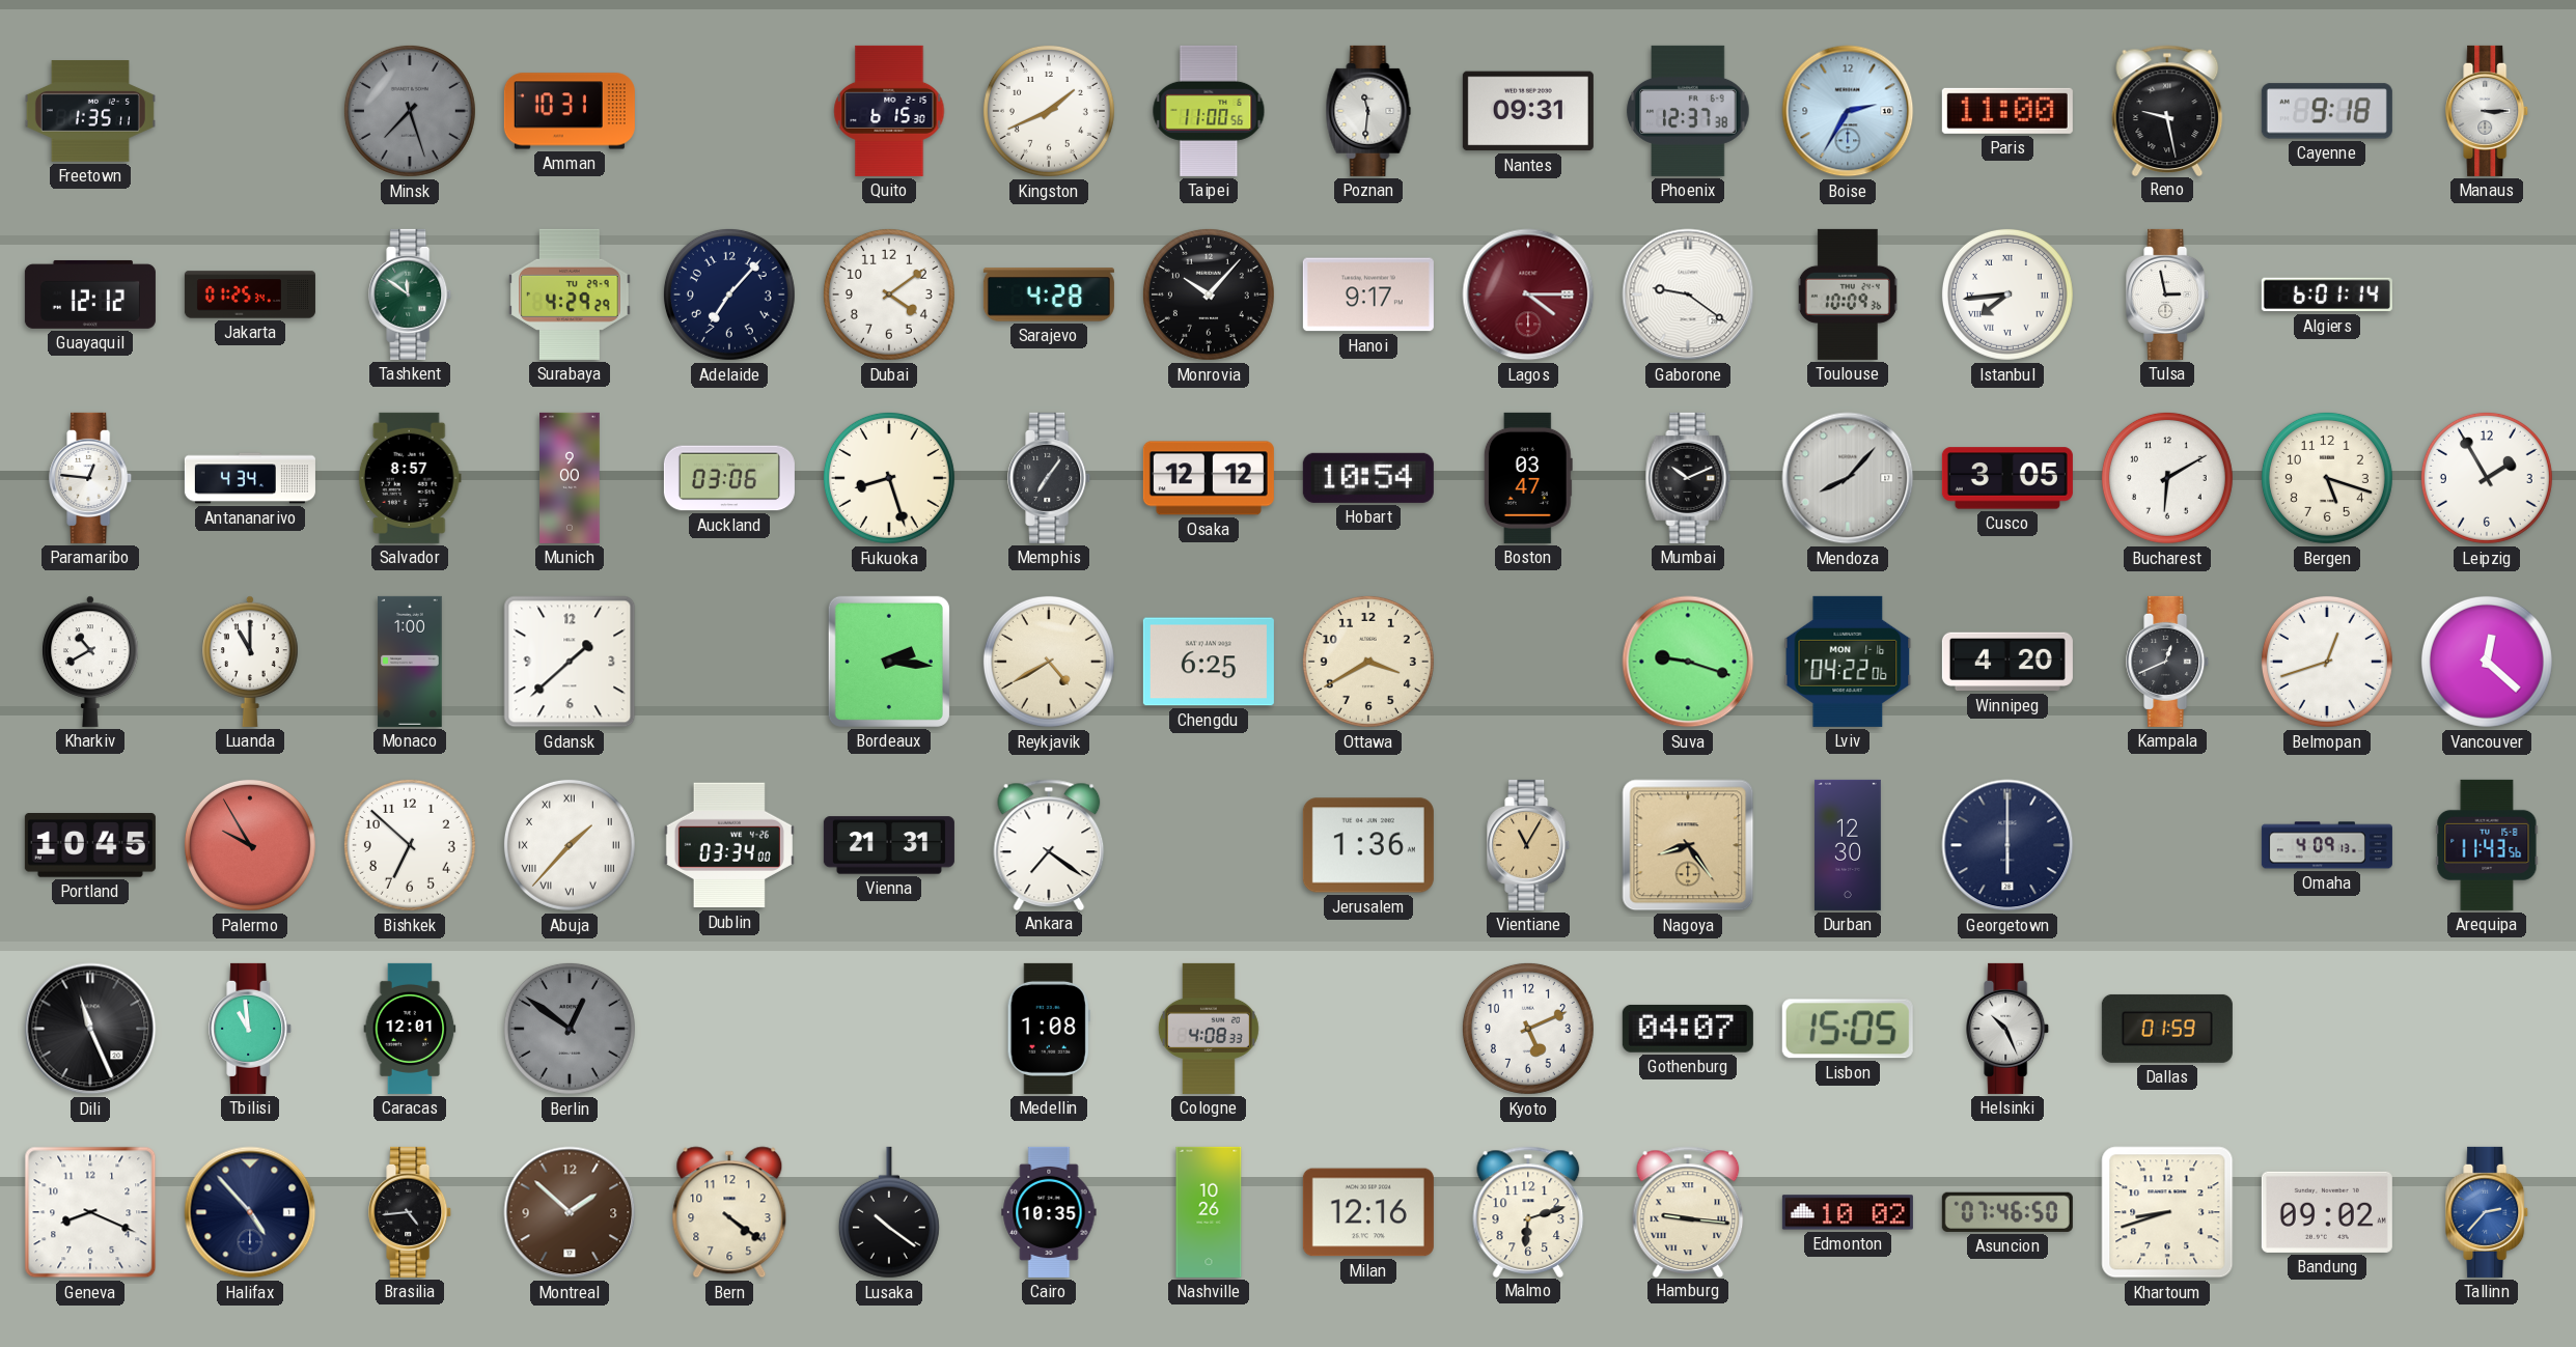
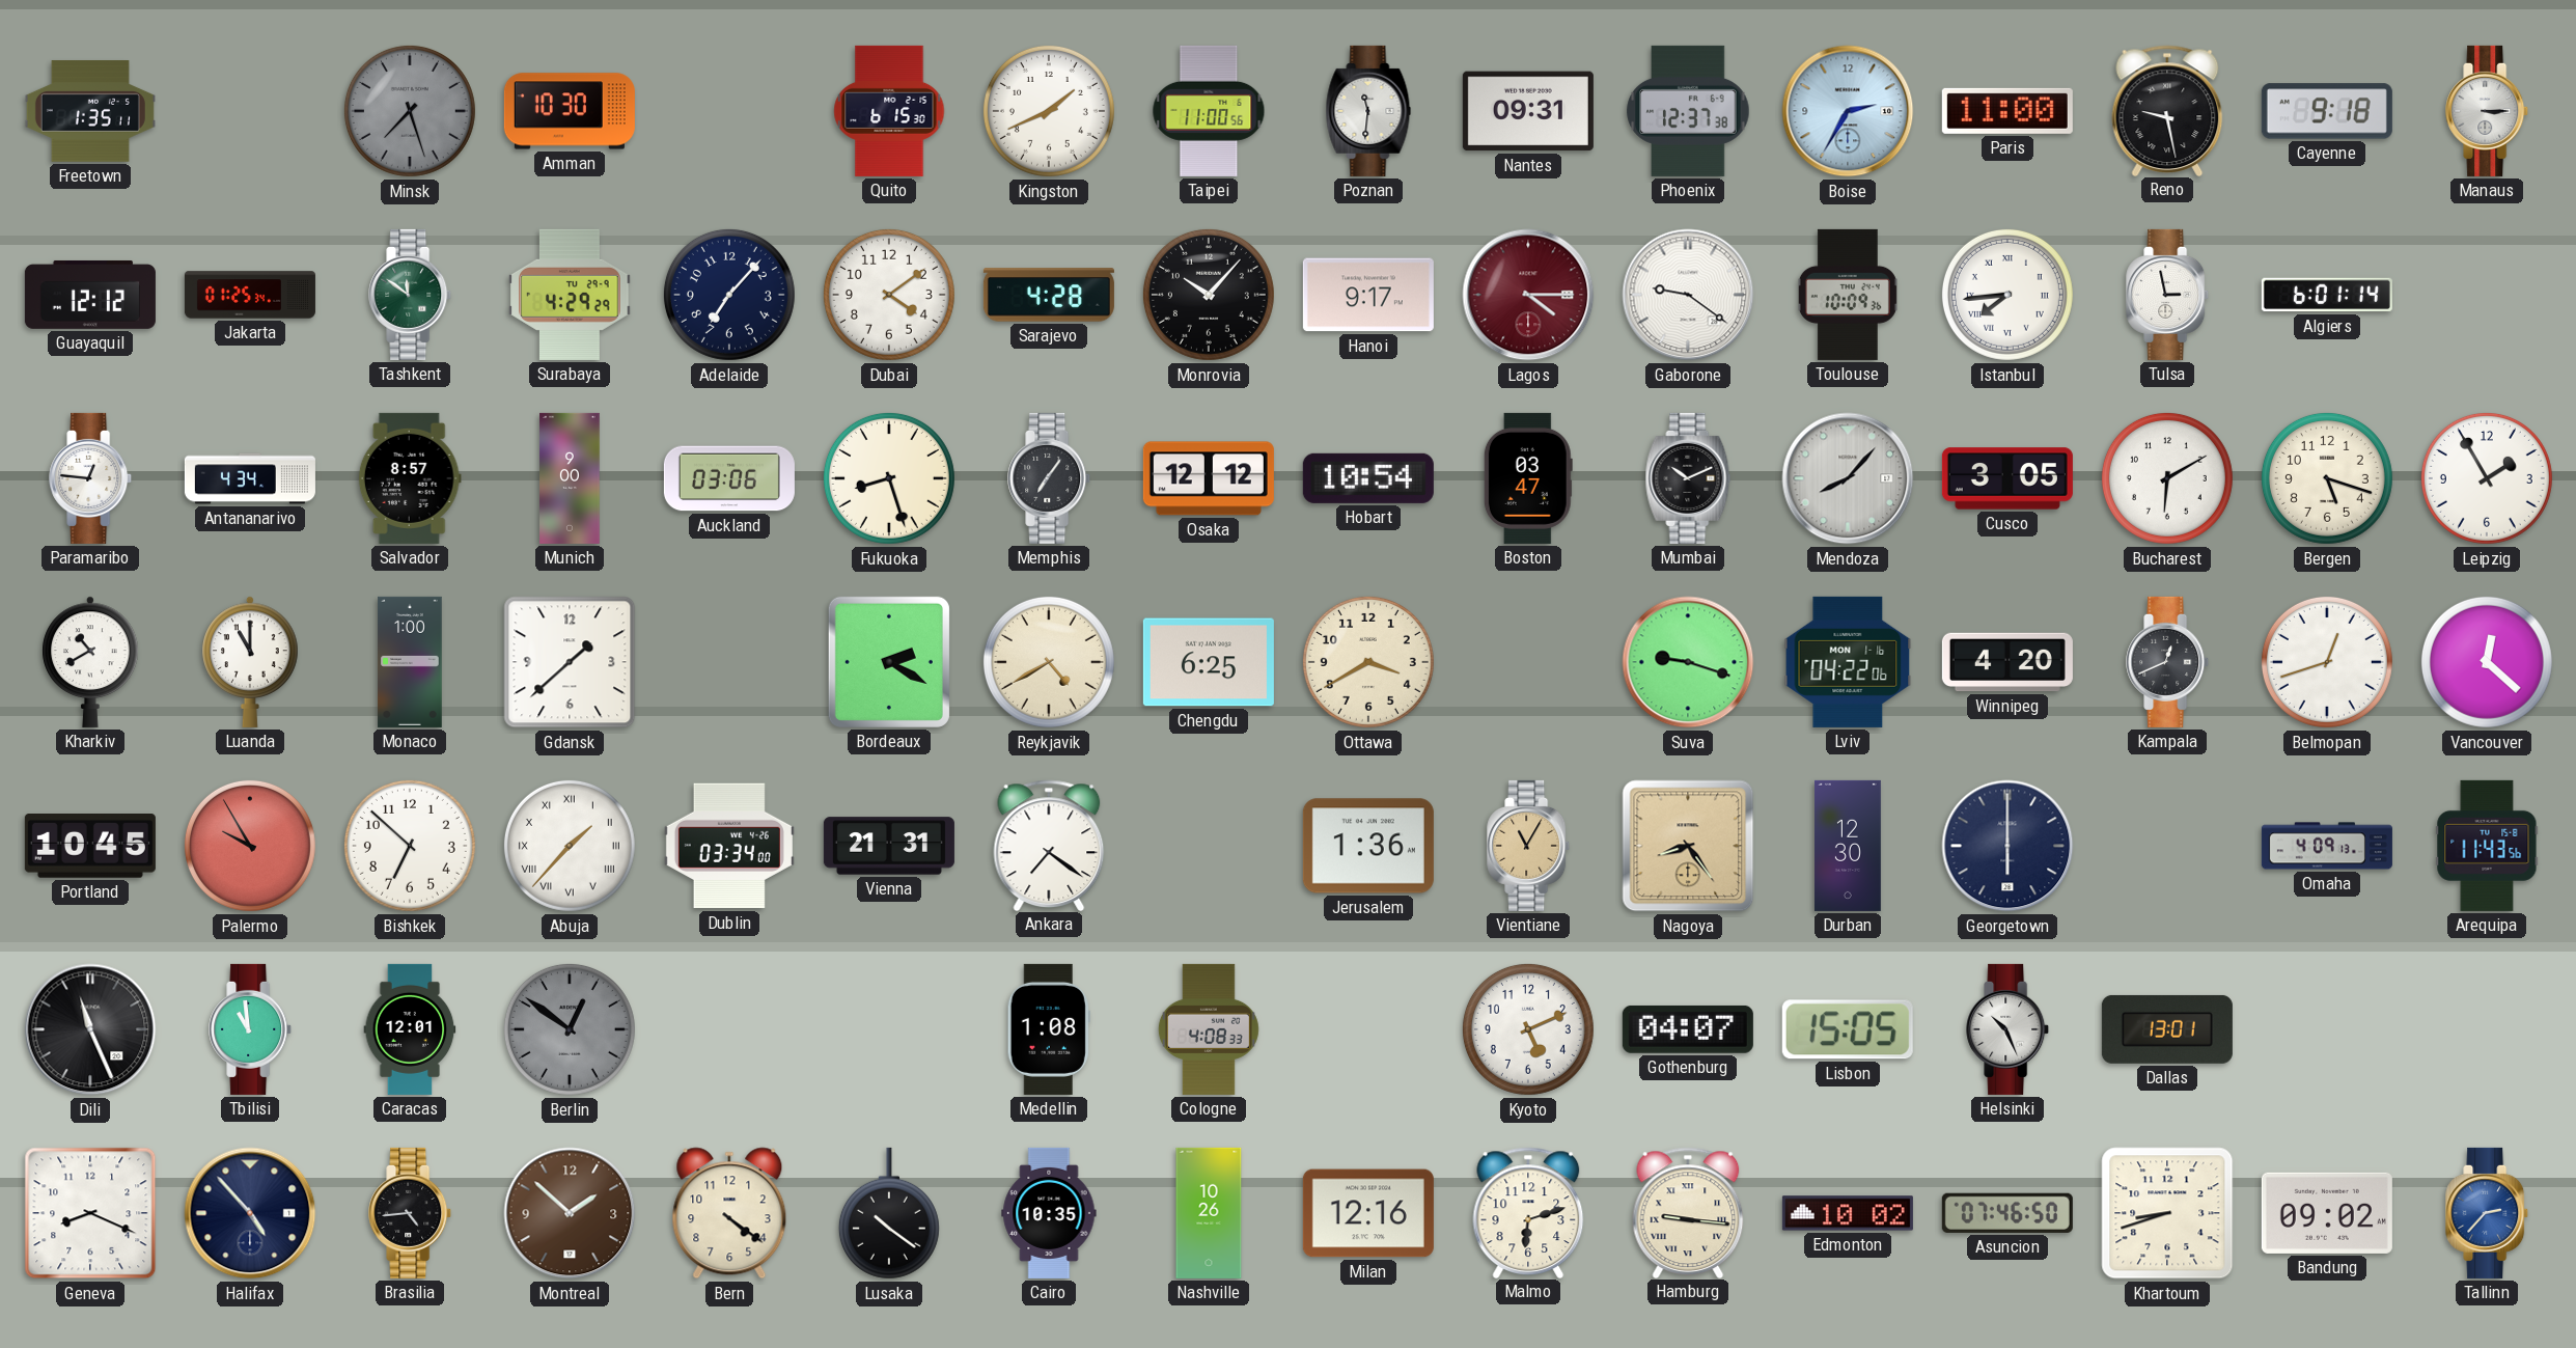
Amman: 10:31 -> 10:30 (570, 111)
Bordeaux: 2:16 -> 2:20 (889, 662)
Dallas: 01:59 -> 13:01 (2167, 1029)
